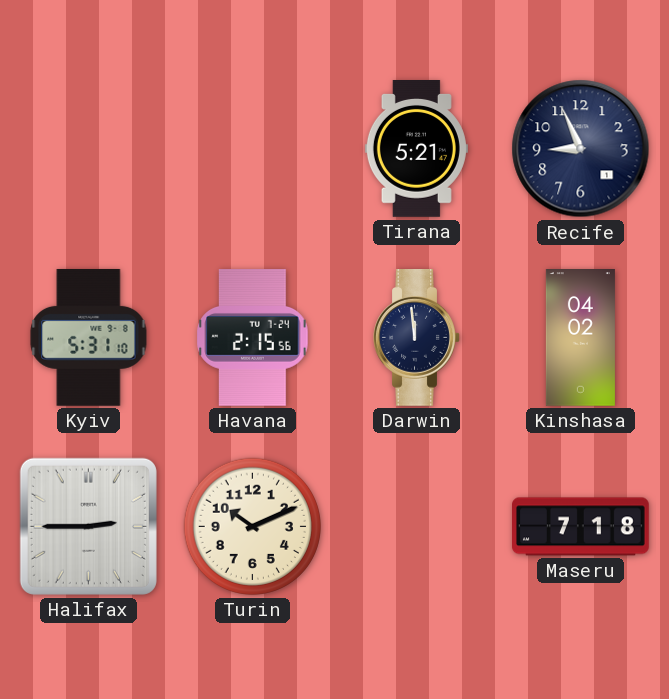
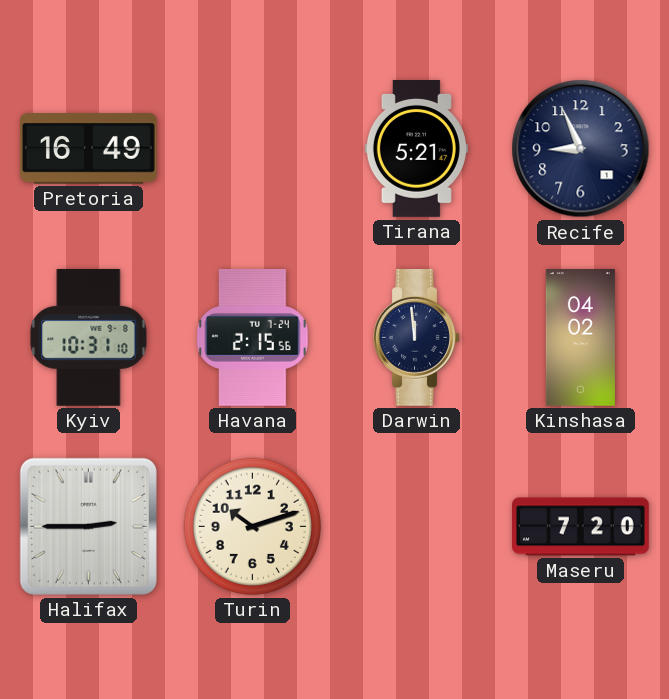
Pretoria: none -> 16:49 (89, 149)
Kyiv: 5:31 -> 10:31 (89, 337)
Turin: 10:11 -> 10:12 (252, 526)
Maseru: 7:18 -> 7:20 (581, 527)
